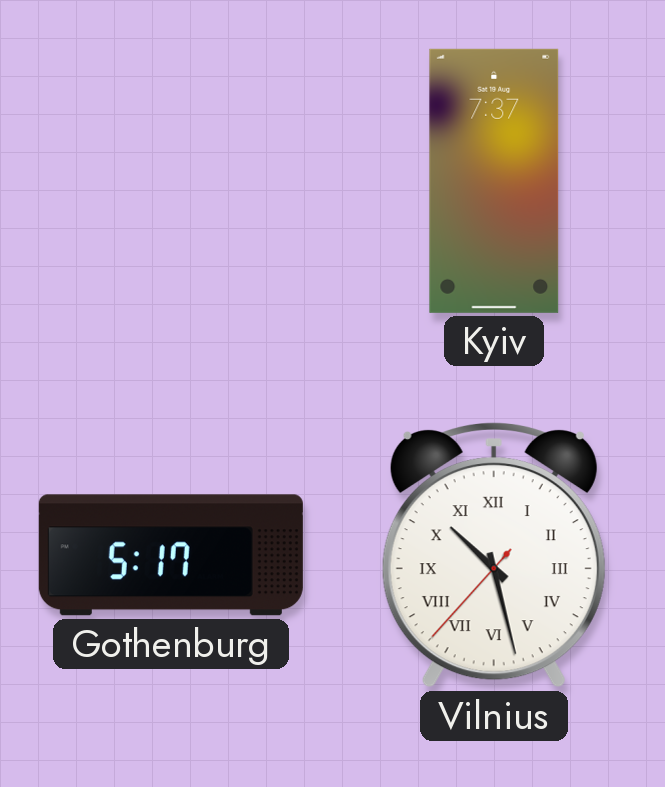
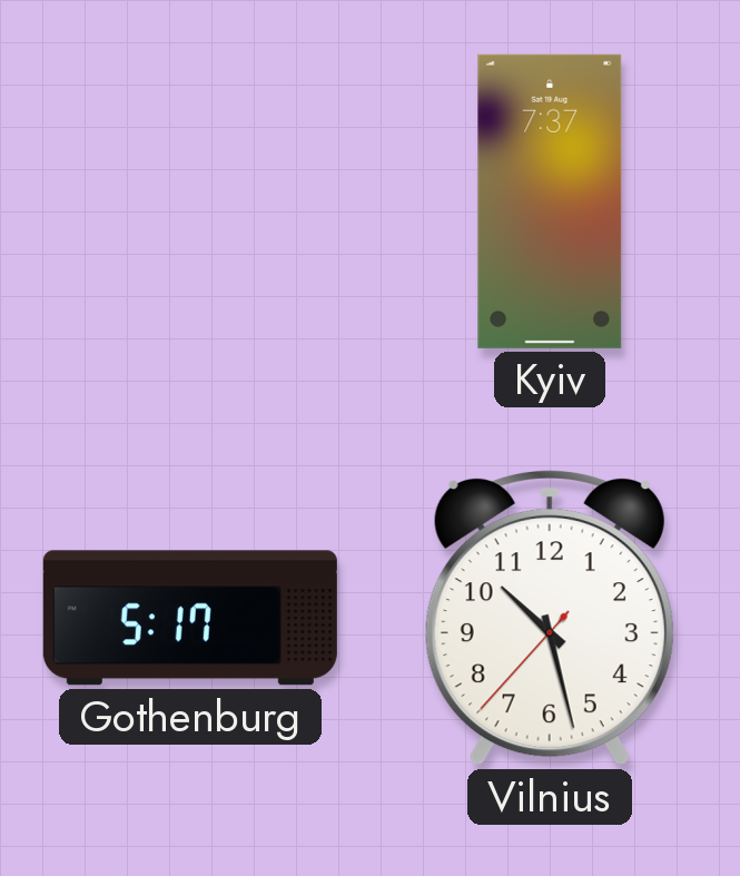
Vilnius numerals: Roman -> Arabic (550, 619)
